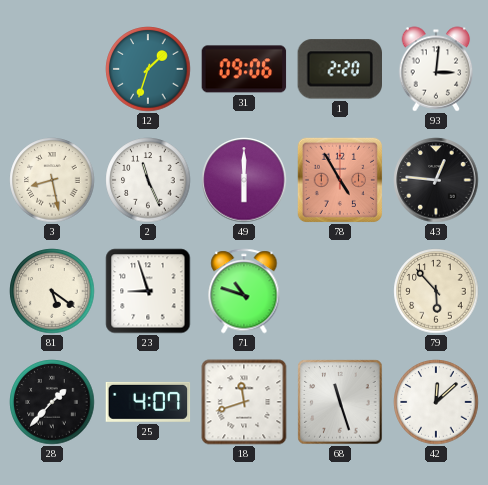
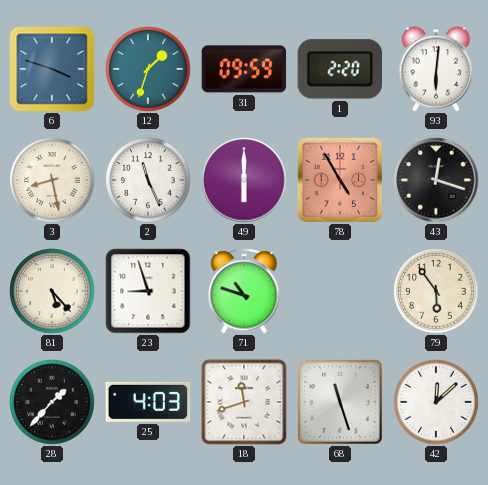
6: none -> 3:48 (52, 69)
31: 09:06 -> 09:59 (244, 69)
93: 3:01 -> 6:01 (436, 69)
43: 12:46 -> 12:18 (436, 180)
81: 5:21 -> 5:23 (52, 291)
79: 5:53 -> 5:54 (436, 291)
25: 4:07 -> 4:03 (148, 402)
